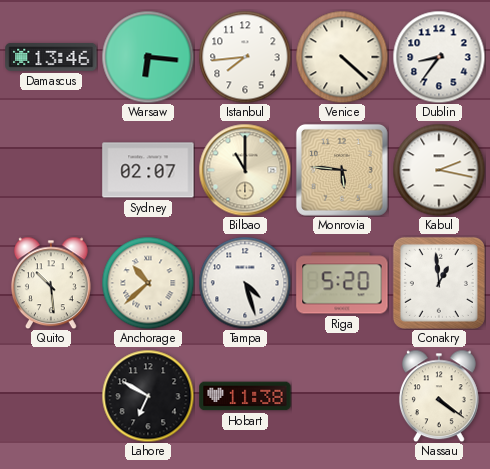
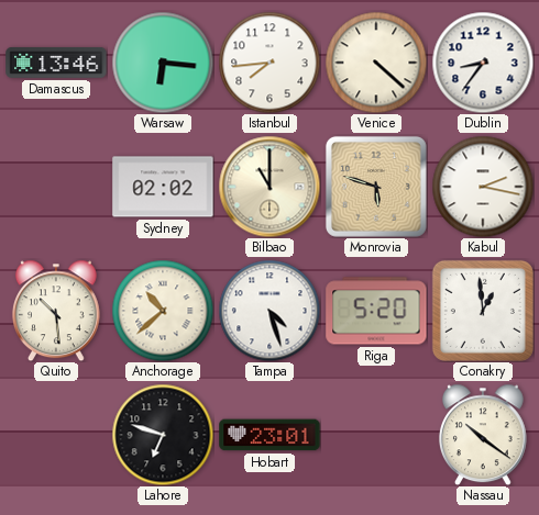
Sydney: 02:07 -> 02:02 (163, 187)
Monrovia: 5:46 -> 5:48 (376, 187)
Lahore: 6:50 -> 6:48 (163, 435)
Hobart: 11:38 -> 23:01 (269, 435)
Nassau: 4:21 -> 10:21 (483, 435)
